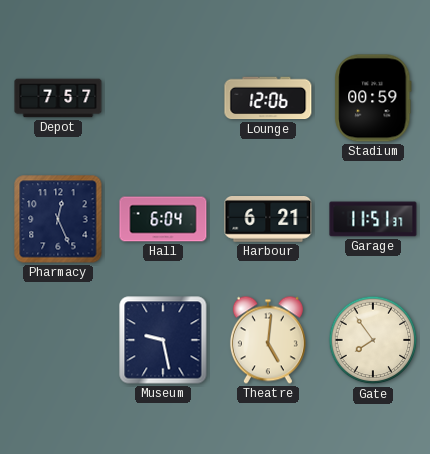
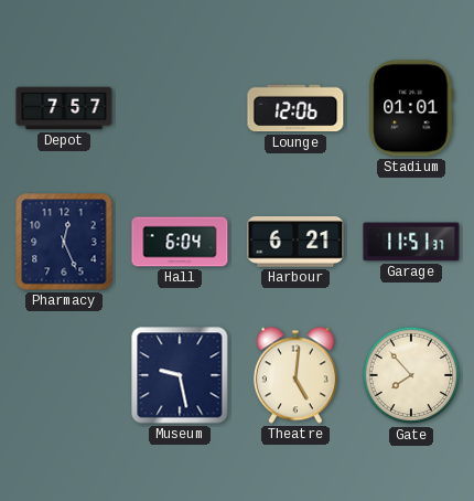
Stadium: 00:59 -> 01:01 (411, 108)
Gate: 7:54 -> 7:53 (411, 375)
